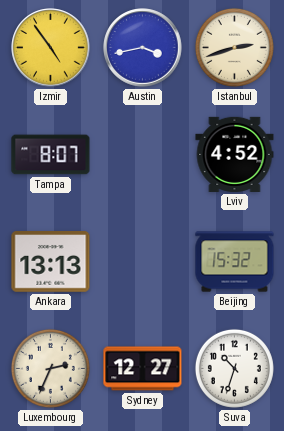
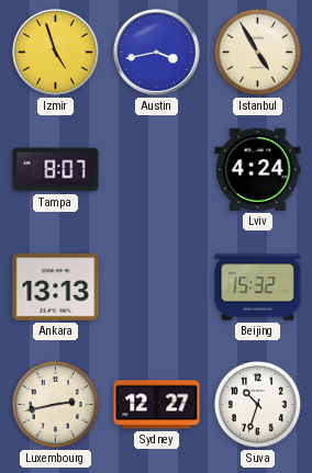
Izmir: 4:54 -> 4:57 (56, 53)
Istanbul: 2:42 -> 4:55 (257, 52)
Lviv: 4:52 -> 4:24 (258, 169)
Luxembourg: 2:34 -> 2:43 (55, 404)
